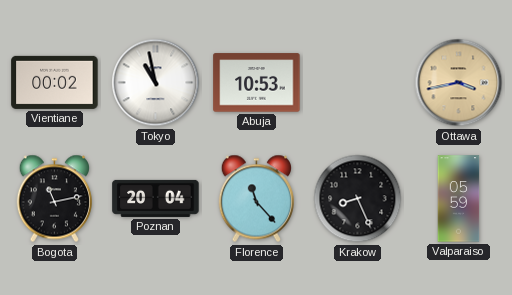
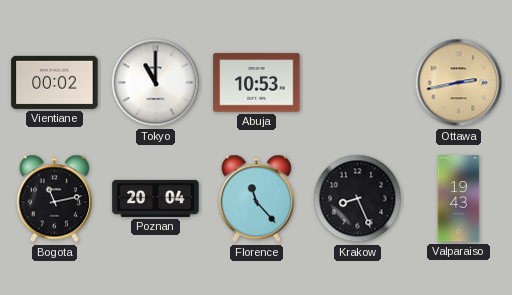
Tokyo: 10:58 -> 11:00 (156, 83)
Ottawa: 3:43 -> 2:43 (459, 83)
Valparaiso: 05:59 -> 19:43 (459, 199)
